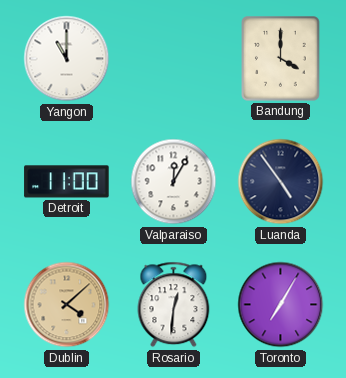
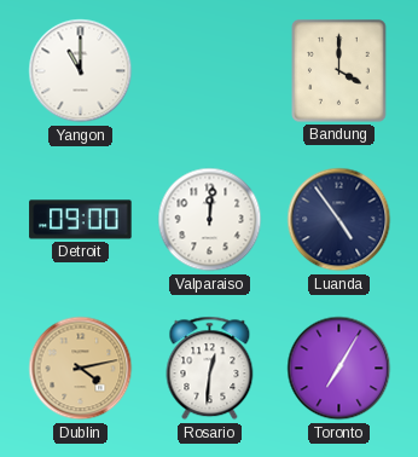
Detroit: 11:00 -> 09:00 (81, 220)
Valparaiso: 12:05 -> 12:01 (210, 220)
Dublin: 4:08 -> 4:13 (81, 369)
